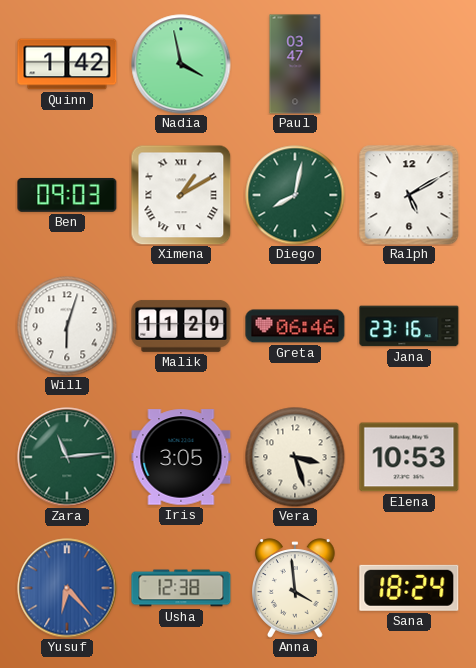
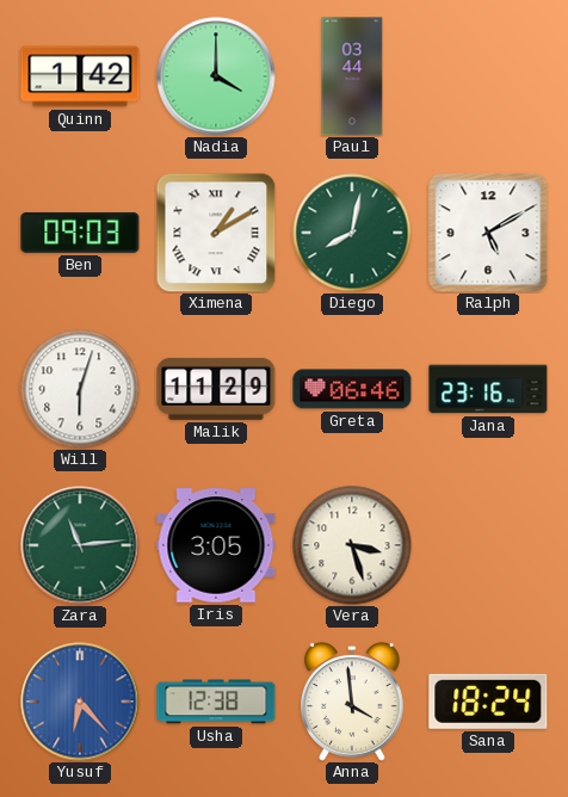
Nadia: 3:58 -> 4:00 (216, 76)
Paul: 03:47 -> 03:44 (352, 76)
Elena: 10:53 -> none (409, 457)
